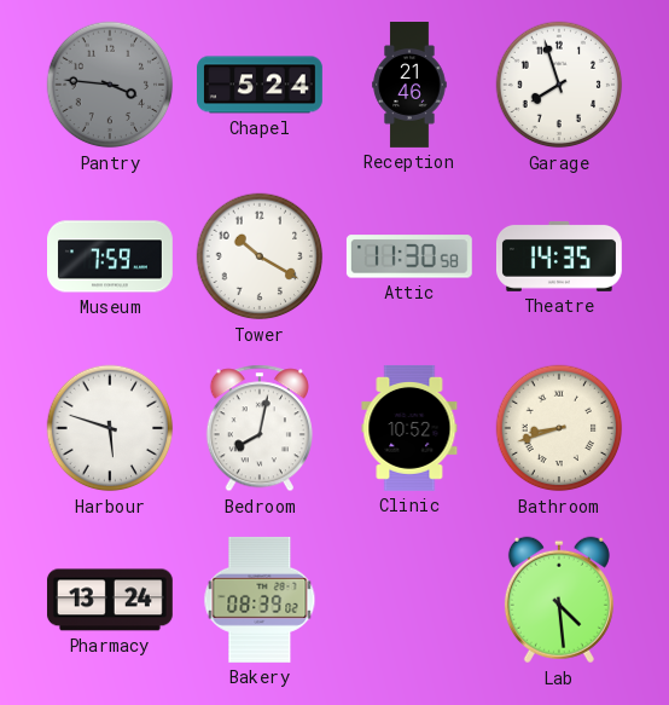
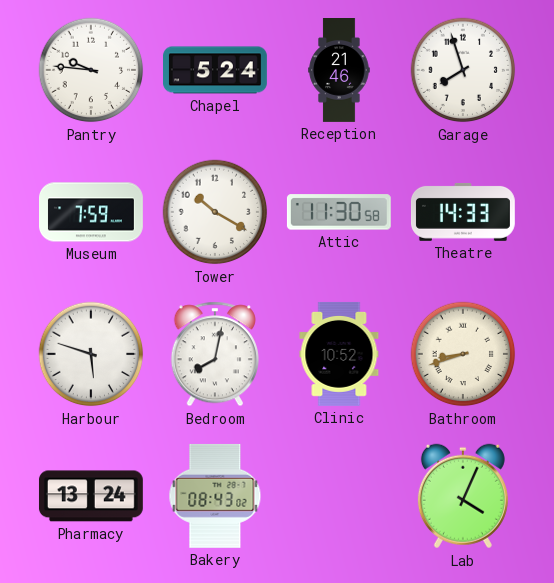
Pantry: 3:46 -> 9:46 (91, 70)
Pantry dial: grey -> white (91, 70)
Theatre: 14:35 -> 14:33 (463, 212)
Bakery: 08:39 -> 08:43 (215, 496)
Lab: 4:29 -> 4:04 (463, 496)
